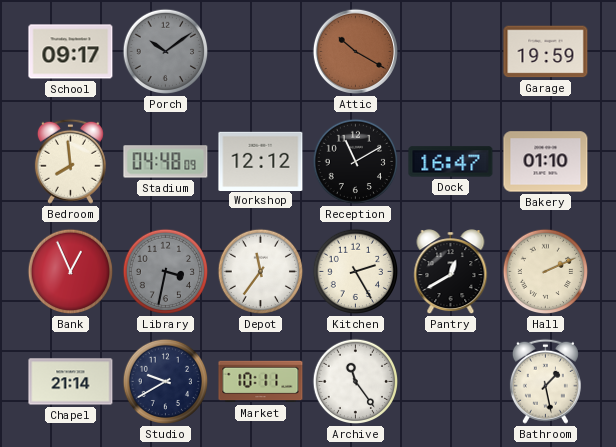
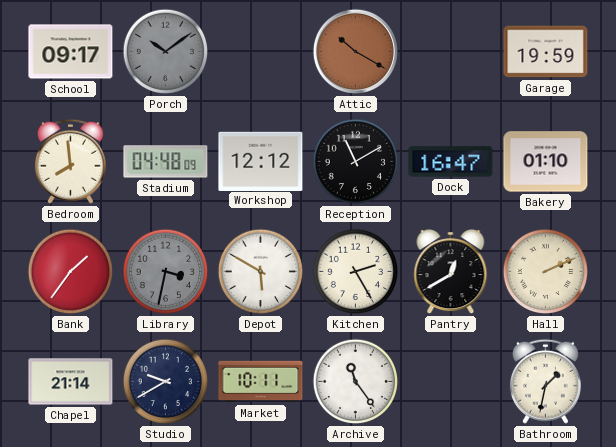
Bank: 12:56 -> 1:36 (71, 272)
Depot: 11:36 -> 5:50 (261, 272)
Bathroom: 1:28 -> 1:32 (545, 381)
